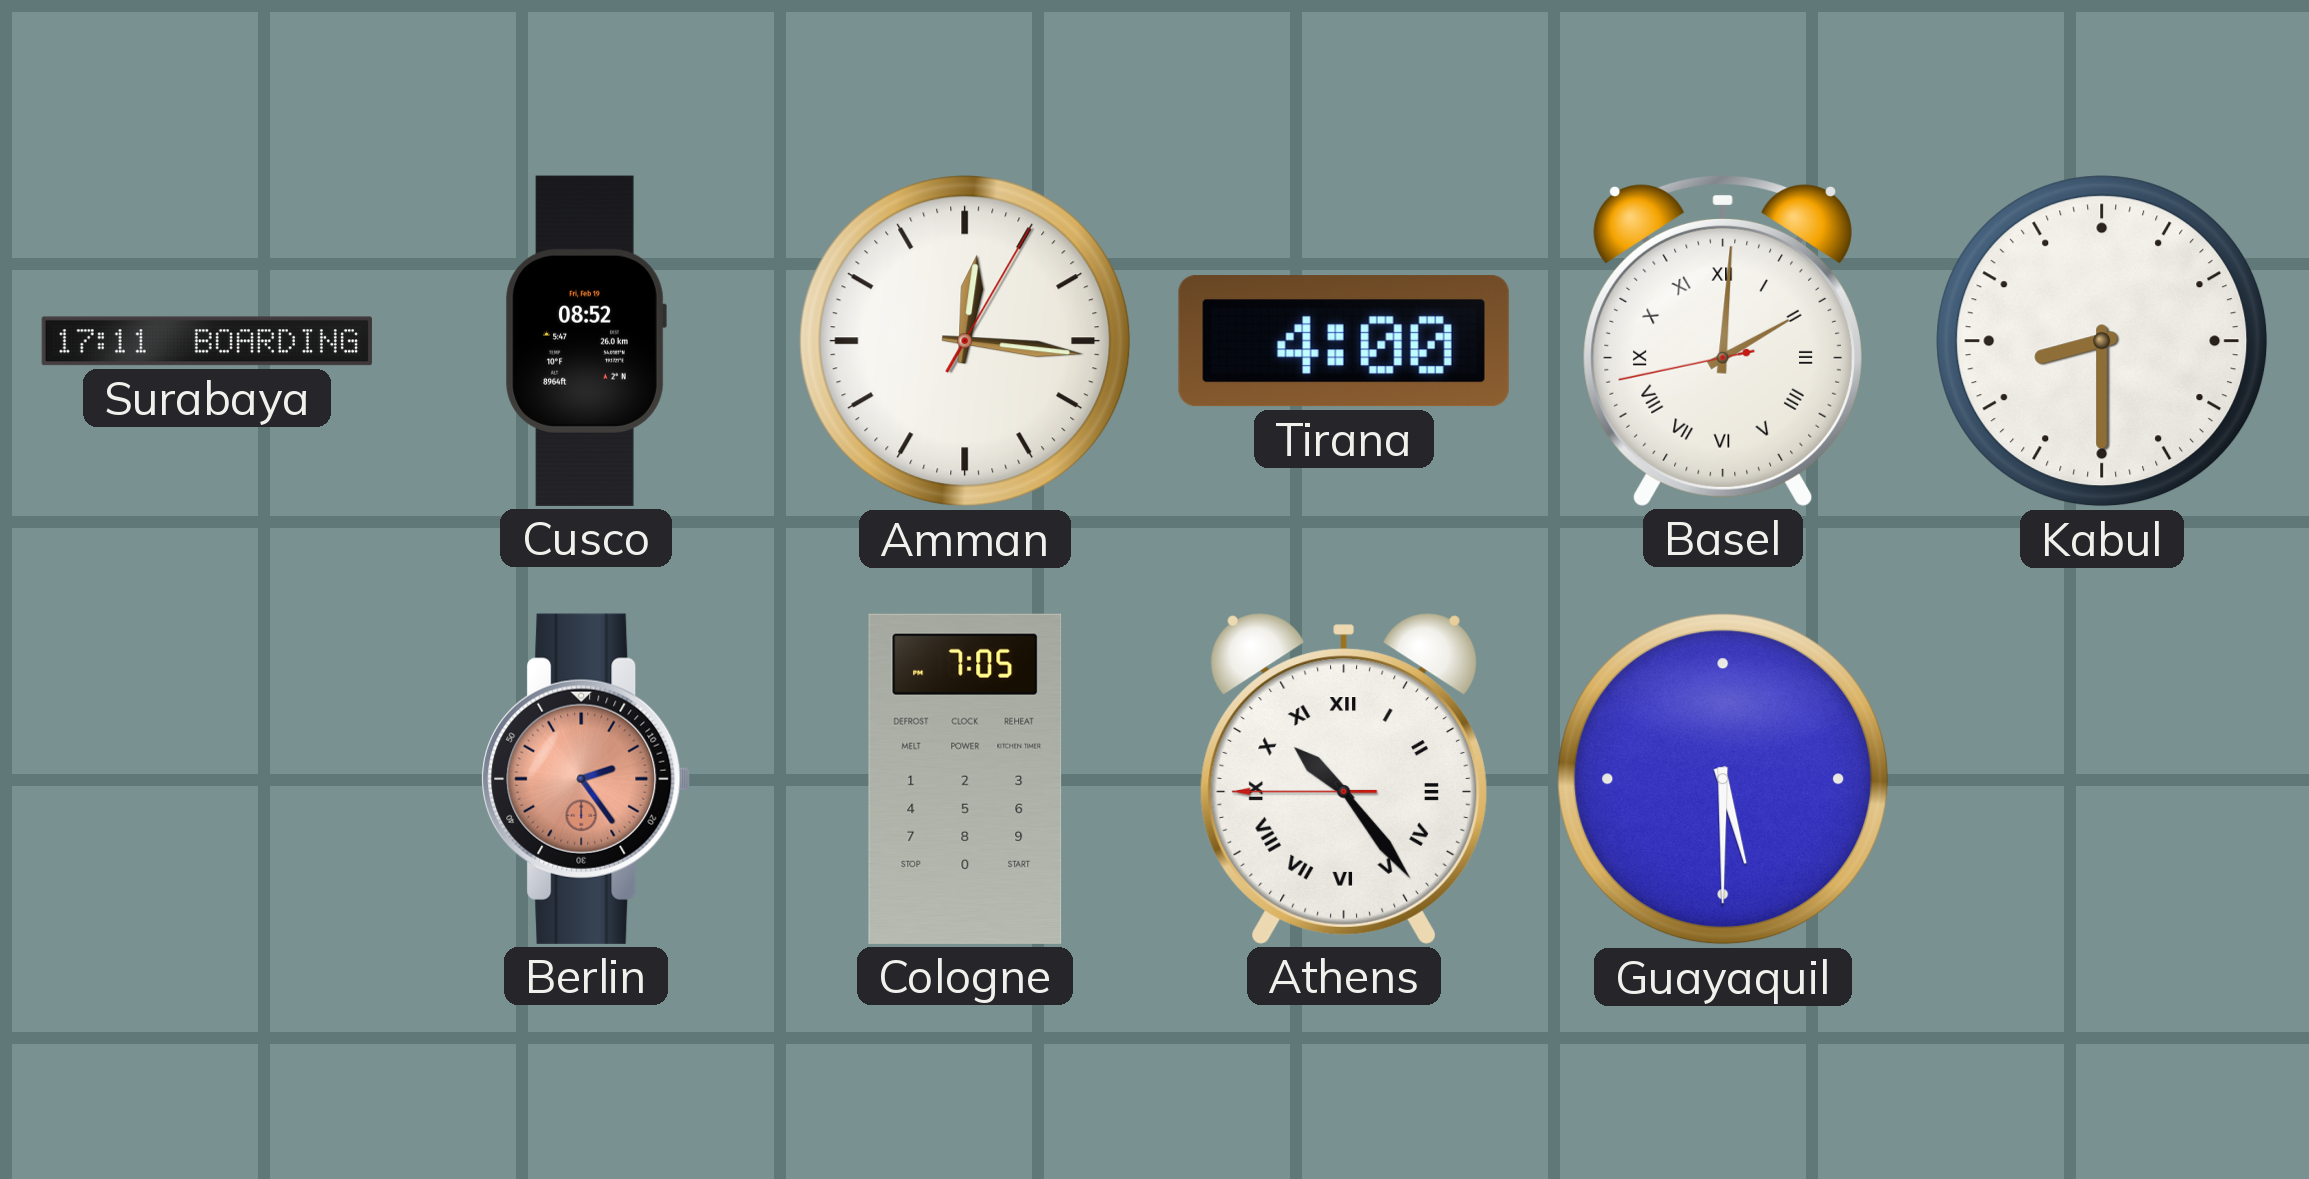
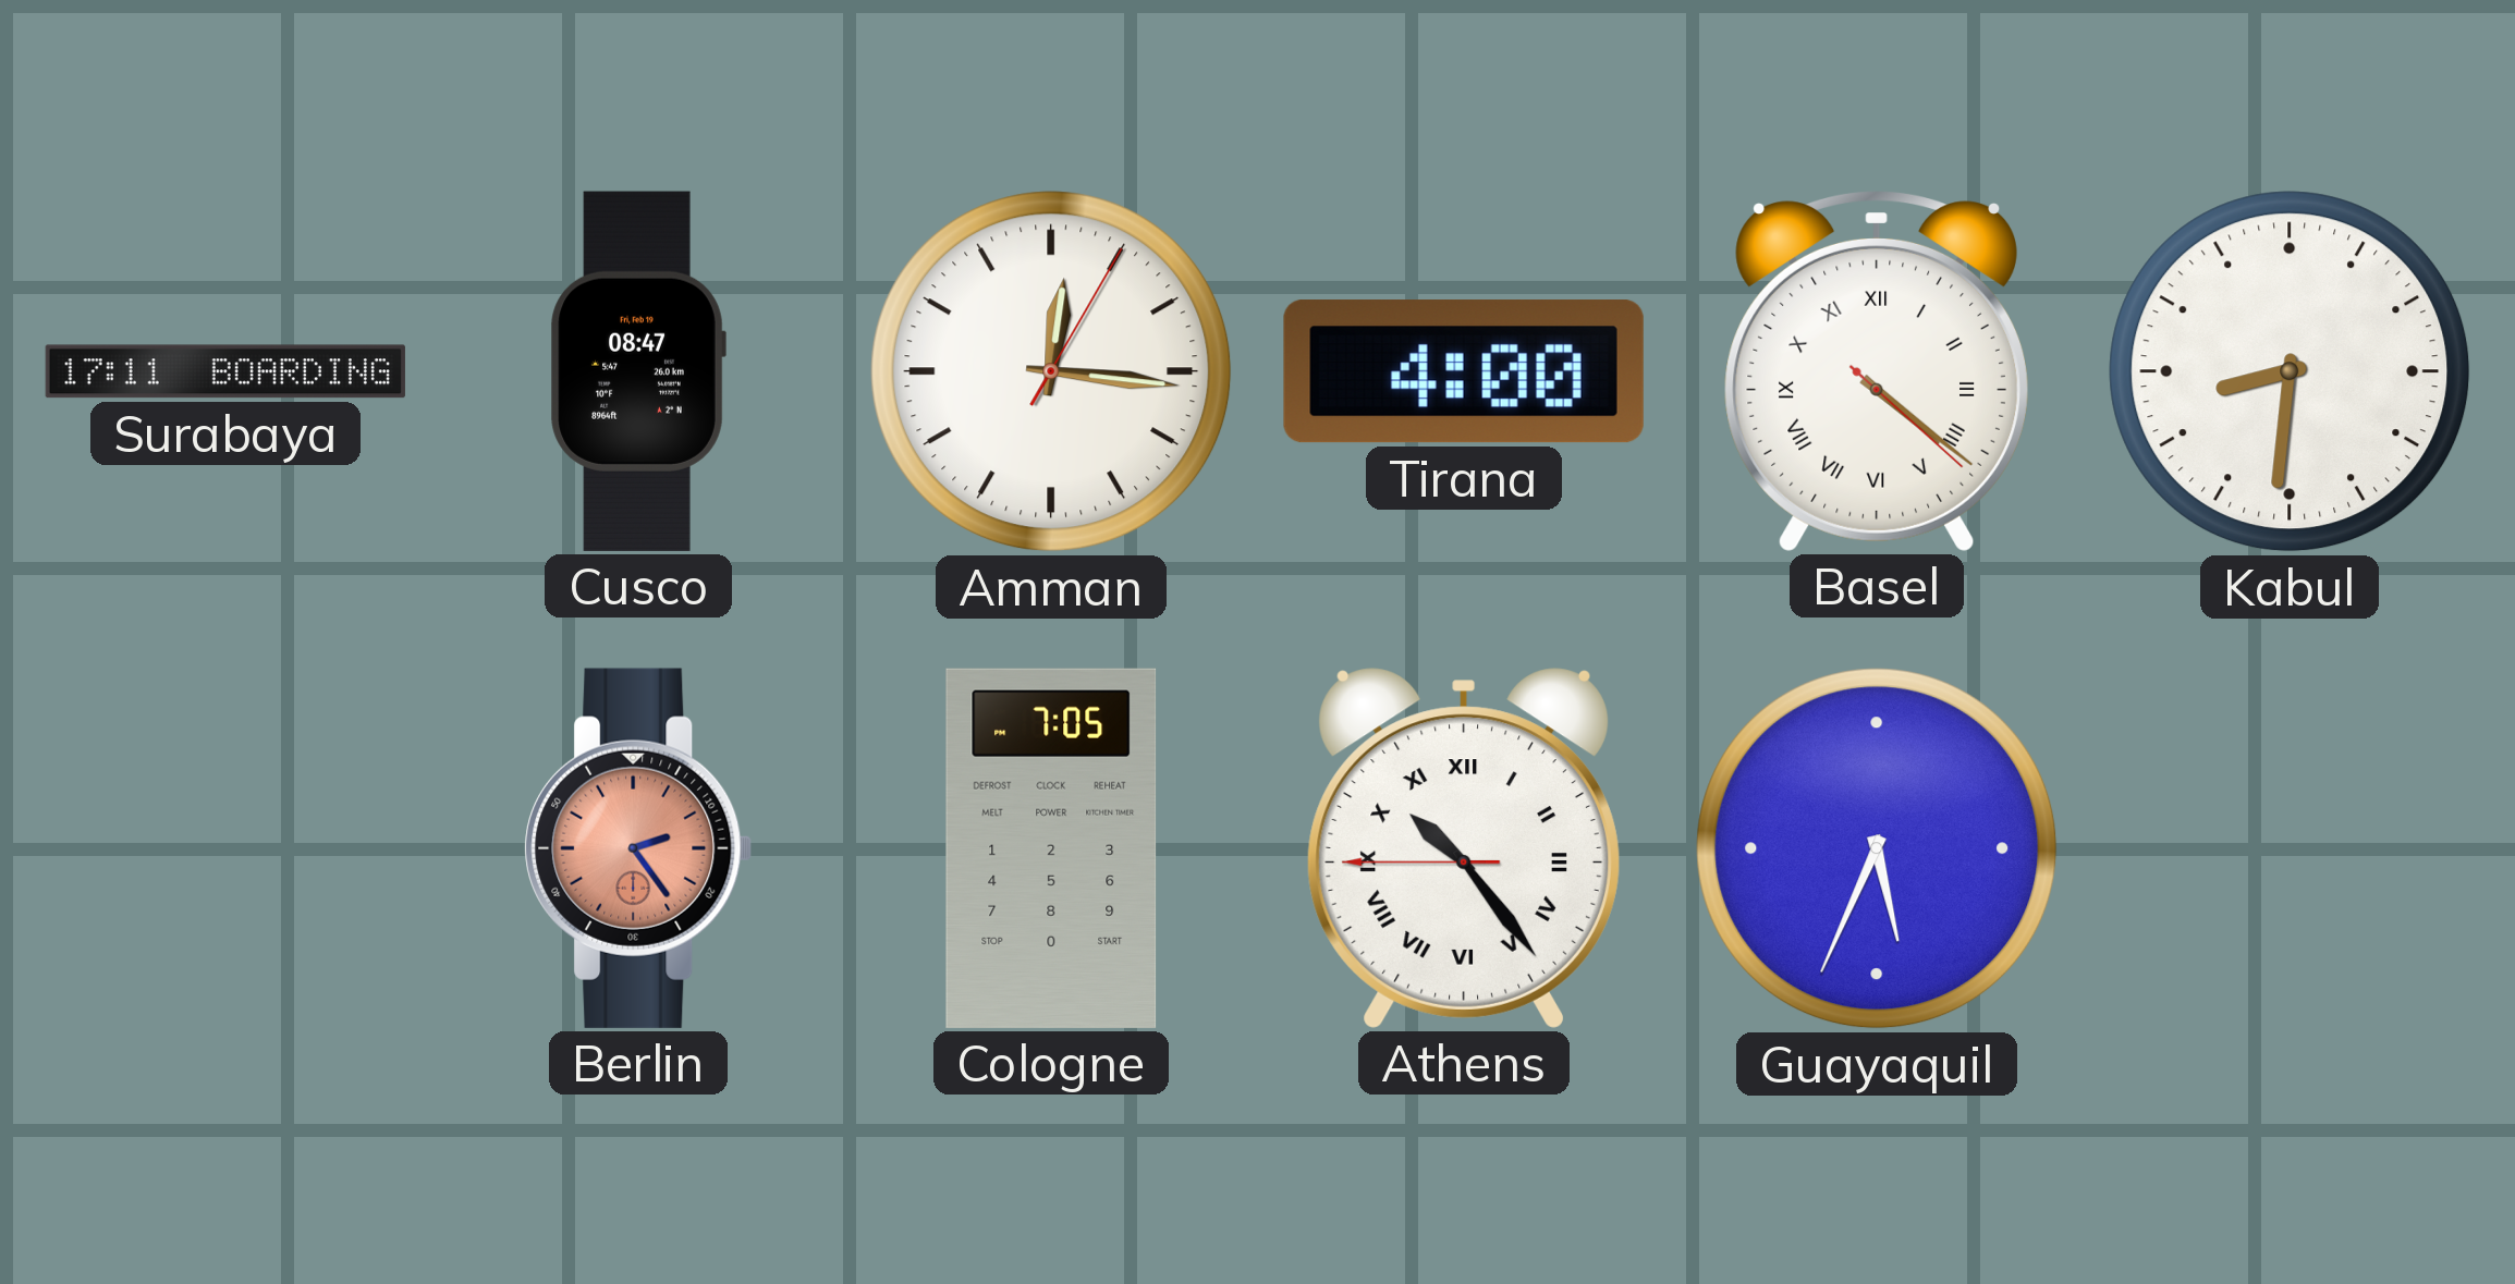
Cusco: 08:52 -> 08:47 (638, 371)
Basel: 2:00 -> 4:21 (1877, 371)
Kabul: 8:30 -> 8:31 (2290, 371)
Guayaquil: 5:30 -> 5:34 (1877, 848)
